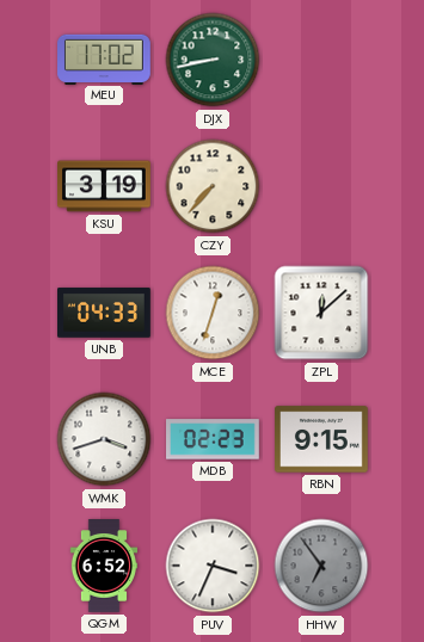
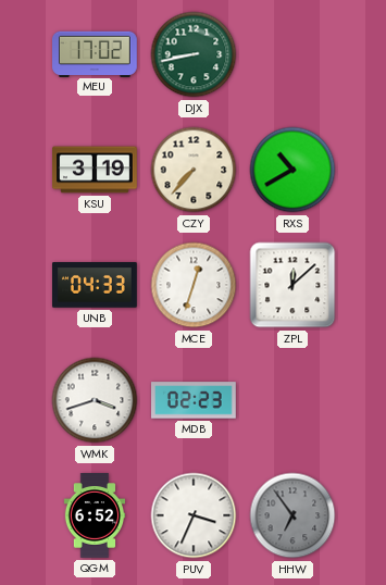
RXS: none -> 10:40 (292, 170)
RBN: 9:15 -> none (322, 439)
